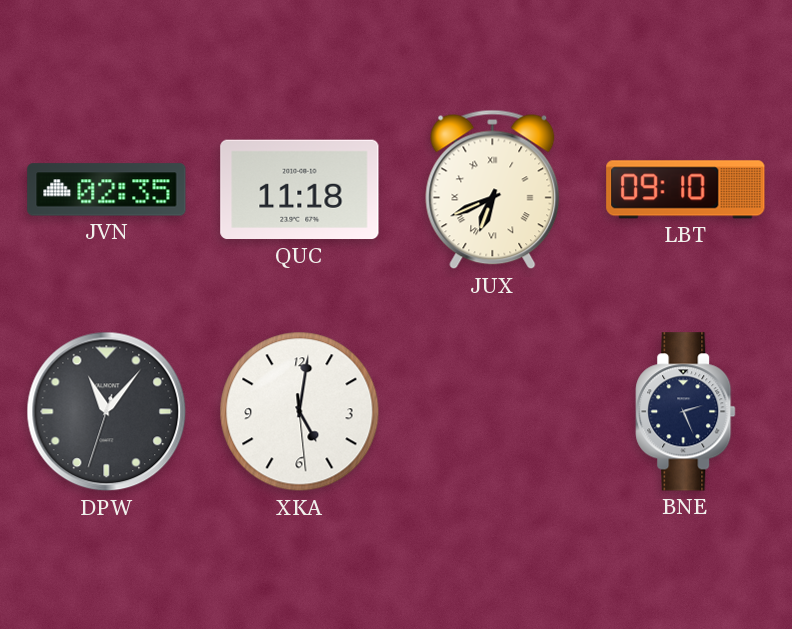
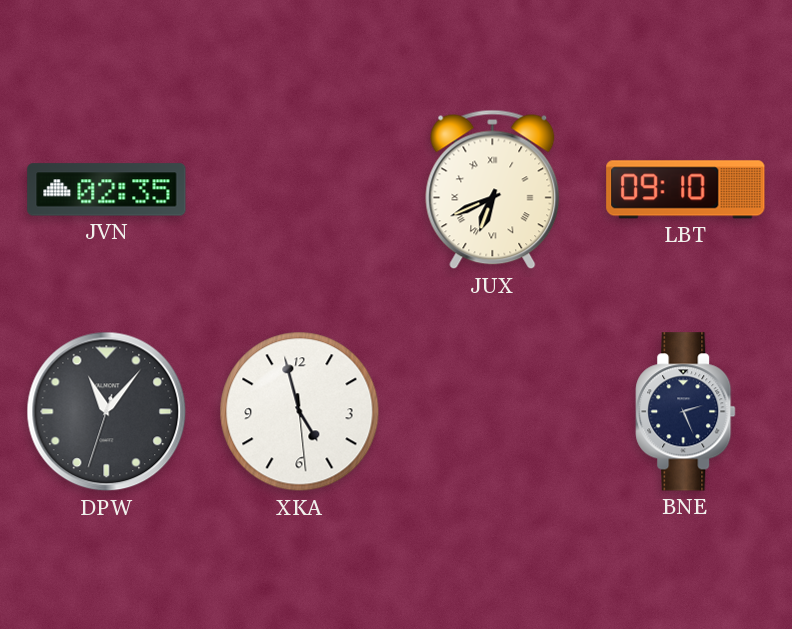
QUC: 11:18 -> none (300, 190)
XKA: 5:01 -> 4:57 (300, 412)
